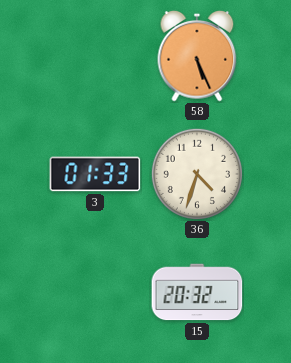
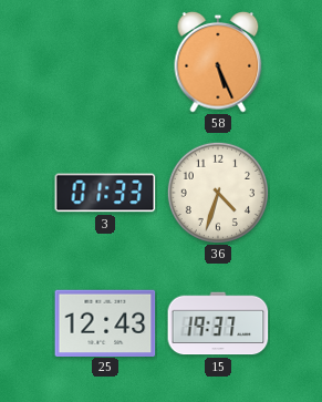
25: none -> 12:43 (105, 322)
15: 20:32 -> 19:37 (218, 323)
